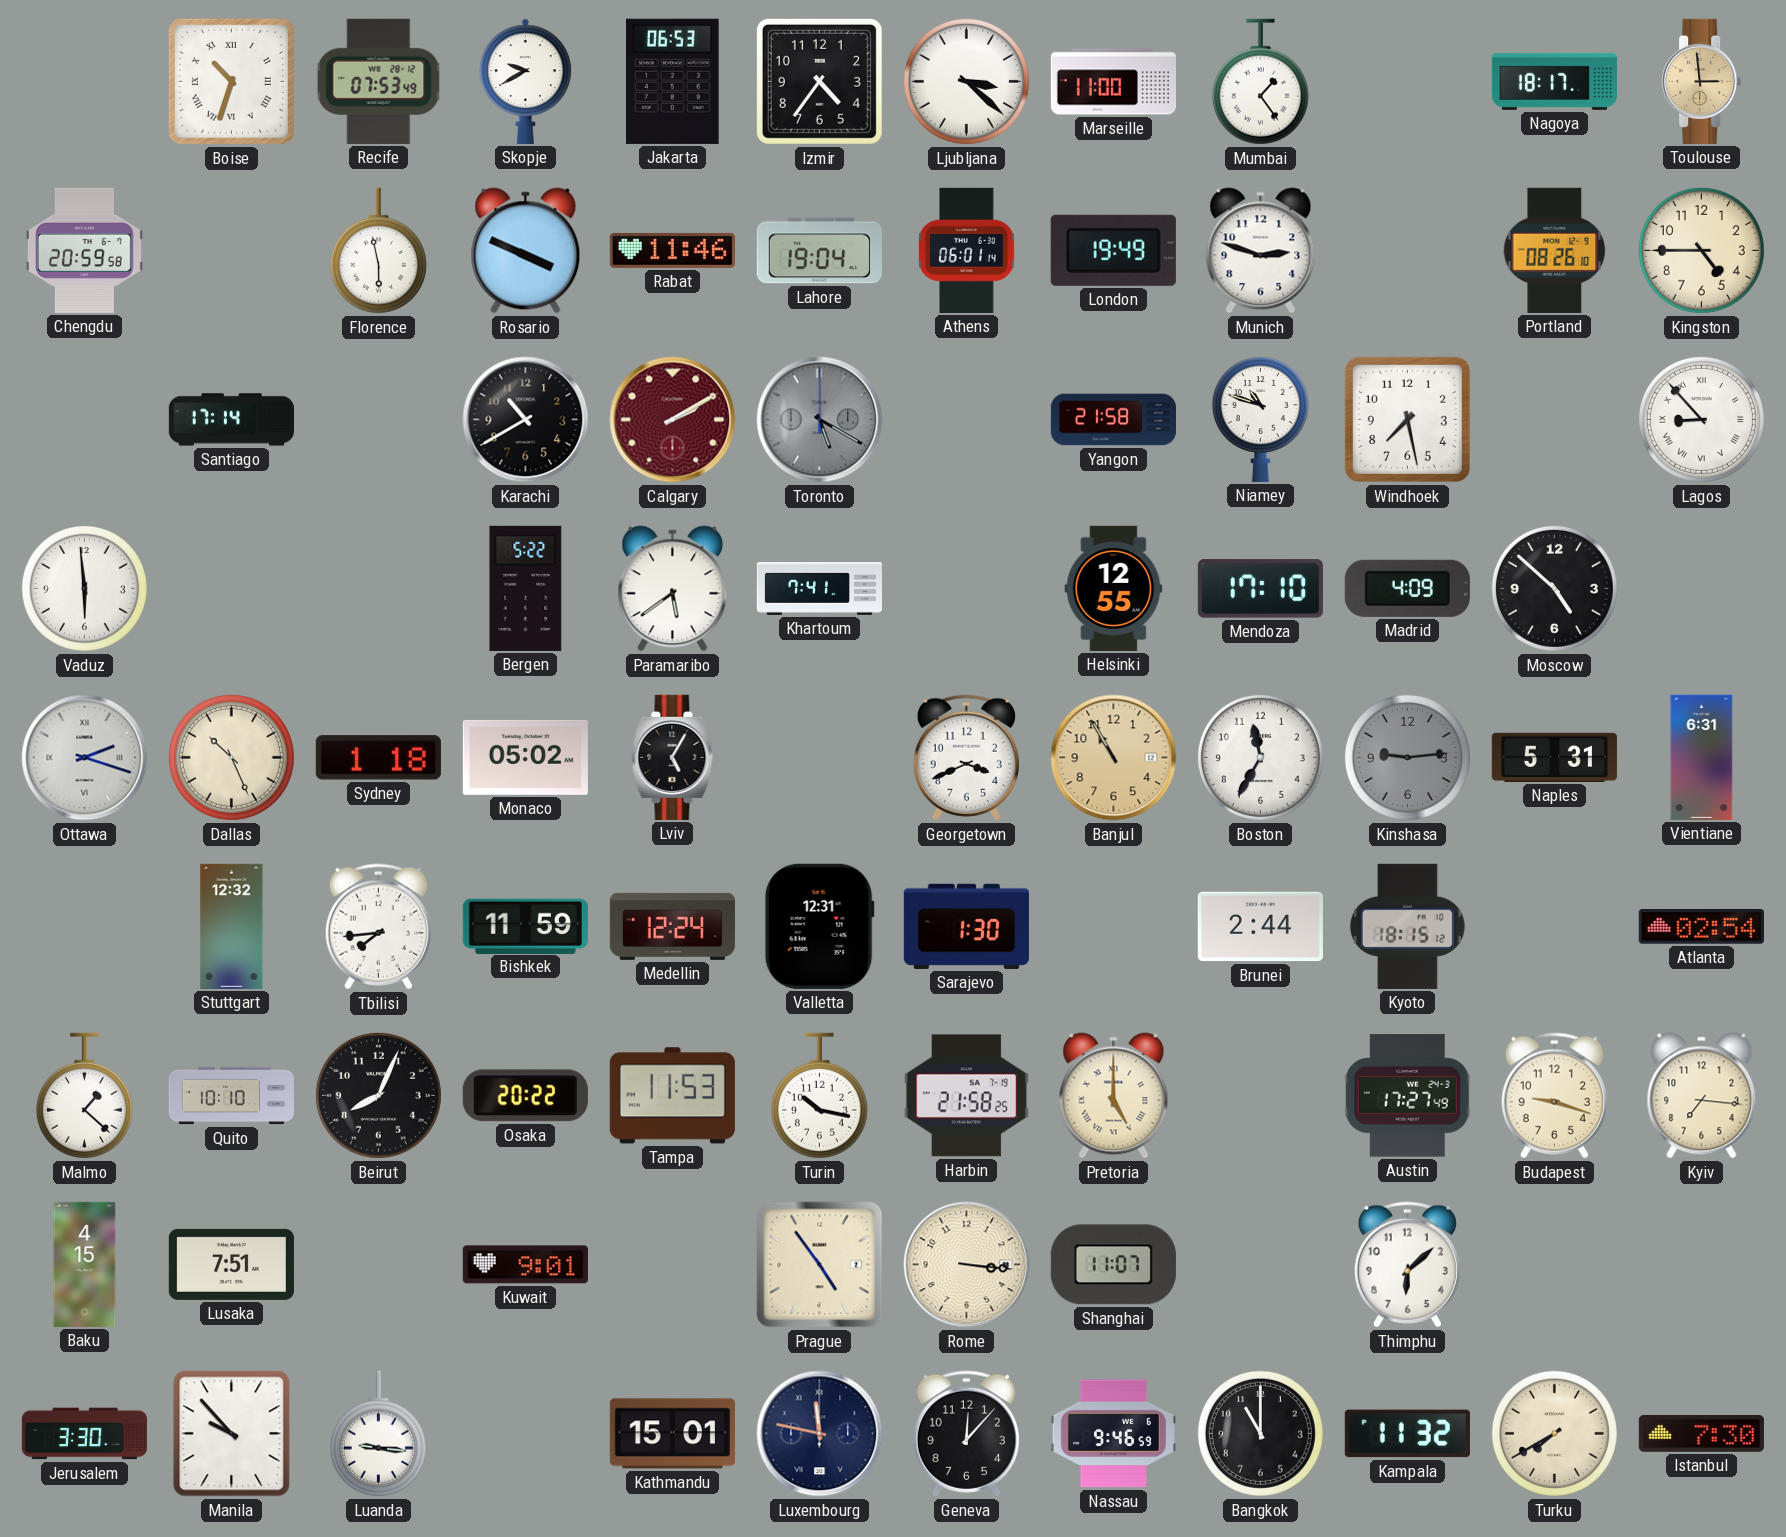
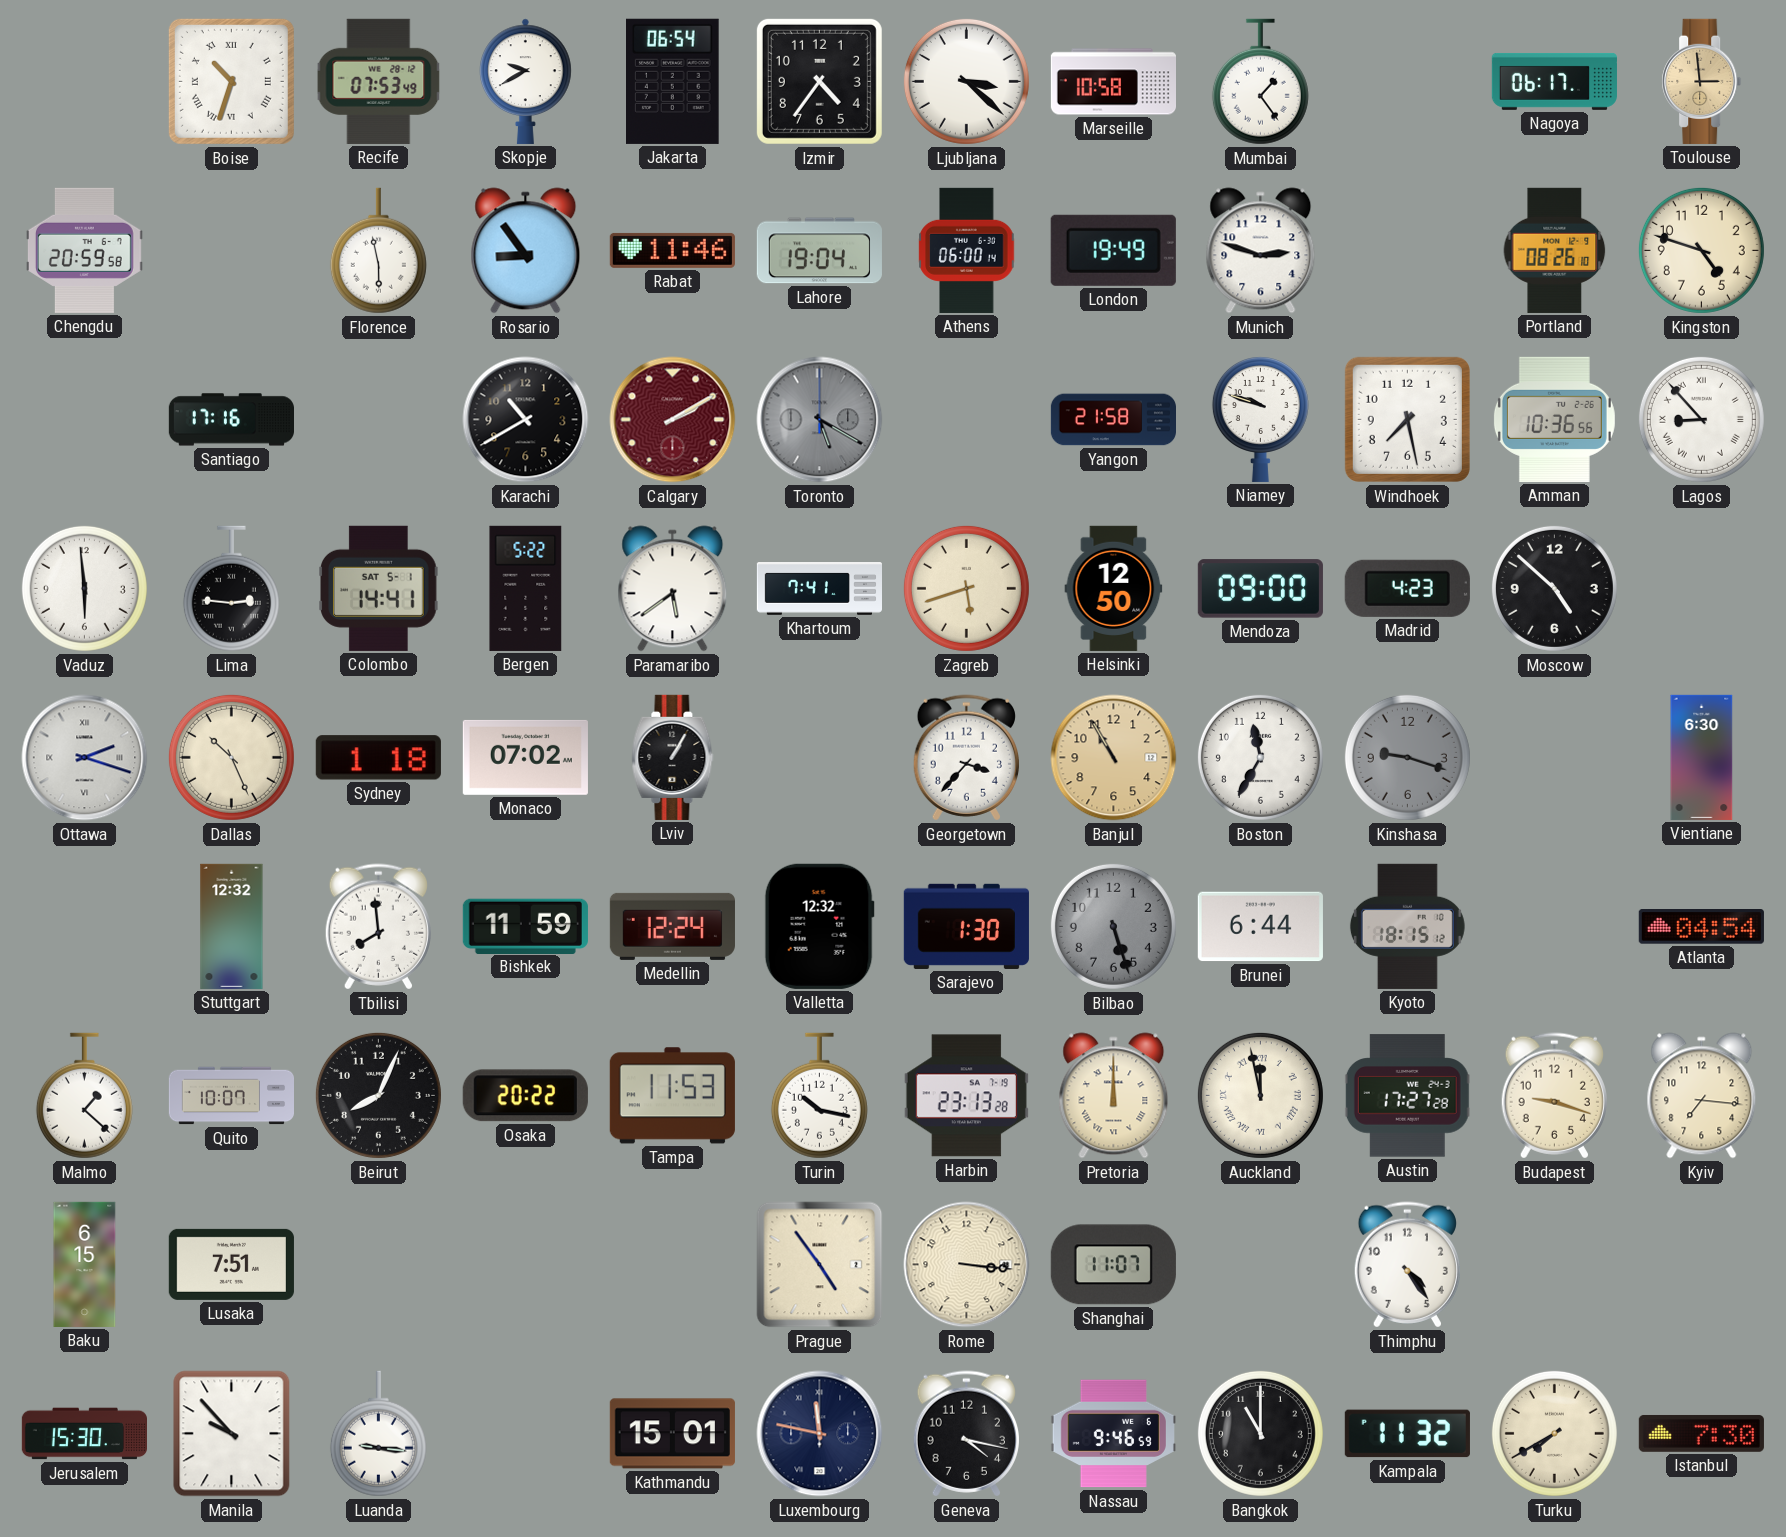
Jakarta: 06:53 -> 06:54 (673, 81)
Marseille: 11:00 -> 10:58 (1113, 82)
Nagoya: 18:17 -> 06:17 (1554, 81)
Rosario: 3:49 -> 8:54 (526, 251)
Athens: 06:01 -> 06:00 (967, 250)
Kingston: 4:45 -> 4:48 (1701, 250)
Santiago: 17:14 -> 17:16 (231, 420)
Niamey: 10:48 -> 9:48 (1260, 420)
Amman: none -> 10:36 (1554, 419)
Lima: none -> 2:46 (231, 589)
Colombo: none -> 14:41 (379, 588)
Zagreb: none -> 5:42 (966, 588)
Helsinki: 12:55 -> 12:50 (1114, 588)
Mendoza: 17:10 -> 09:00 (1260, 589)
Madrid: 4:09 -> 4:23 (1407, 588)
Monaco: 05:02 -> 07:02 (525, 757)
Lviv: 5:05 -> 1:05 (673, 757)
Georgetown: 3:41 -> 3:37 (966, 758)
Kinshasa: 9:14 -> 9:18 (1407, 757)
Naples: 5:31 -> none (1554, 757)
Vientiane: 6:31 -> 6:30 (1702, 757)
Tbilisi: 7:44 -> 7:59 (378, 927)
Valletta: 12:31 -> 12:32 (819, 926)
Bilbao: none -> 5:27 (1113, 926)
Brunei: 2:44 -> 6:44 (1260, 927)
Atlanta: 02:54 -> 04:54 (1701, 927)
Quito: 10:10 -> 10:07 (231, 1096)
Harbin: 21:58 -> 23:13 (966, 1096)
Pretoria: 5:00 -> 12:00 (1114, 1096)
Auckland: none -> 11:58 (1260, 1095)
Austin: 17:27:49 -> 17:27:28 (1407, 1096)
Baku: 4:15 -> 6:15 (85, 1264)
Kuwait: 9:01 -> none (525, 1265)
Thimphu: 6:08 -> 4:24 (1407, 1265)
Jerusalem: 3:30 -> 15:30 (84, 1434)
Geneva: 12:07 -> 4:17 (966, 1434)
